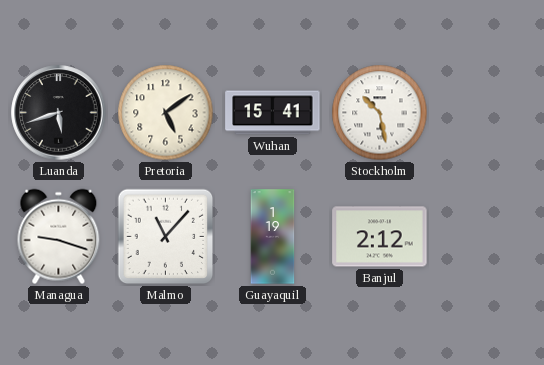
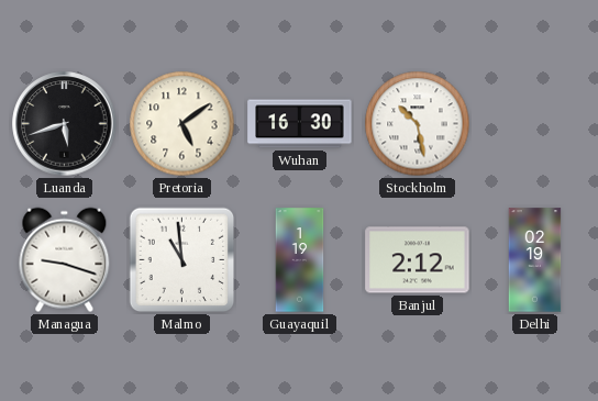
Wuhan: 15:41 -> 16:30 (300, 124)
Malmo: 11:07 -> 10:59 (182, 260)
Delhi: none -> 02:19 (535, 260)
